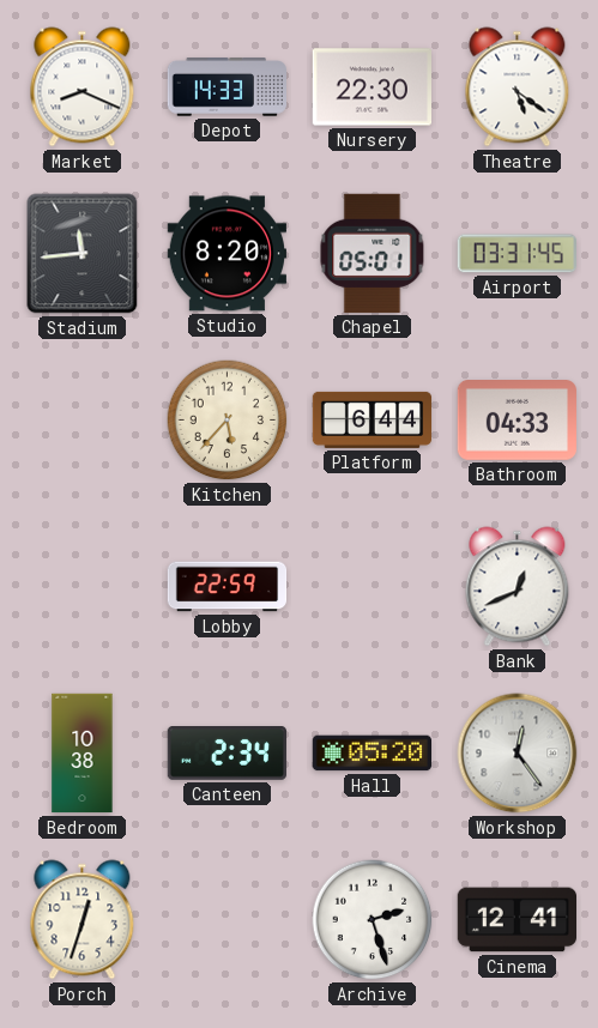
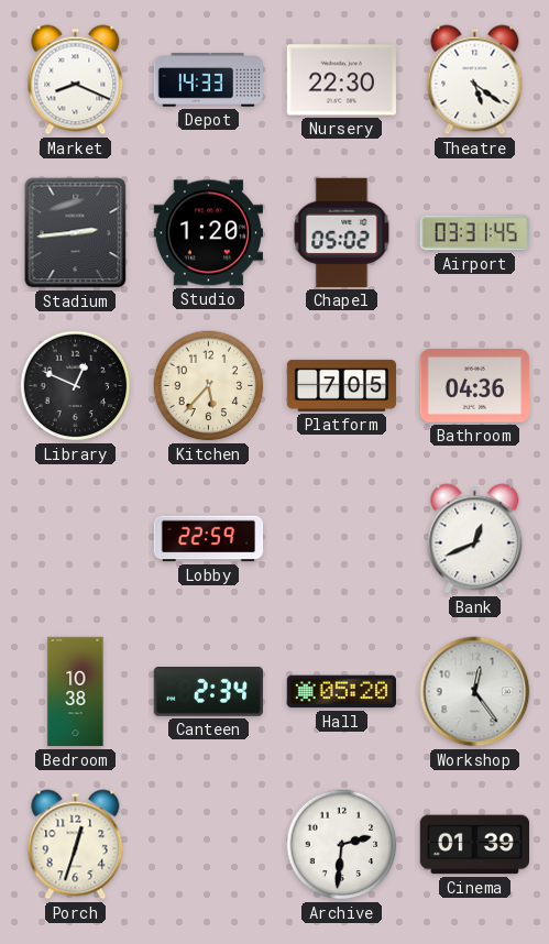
Stadium: 11:44 -> 2:44 (76, 233)
Studio: 8:20 -> 1:20 (208, 233)
Chapel: 05:01 -> 05:02 (342, 232)
Library: none -> 12:49 (76, 386)
Platform: 6:44 -> 7:05 (342, 385)
Bathroom: 04:33 -> 04:36 (474, 386)
Archive: 2:27 -> 2:31 (342, 845)
Cinema: 12:41 -> 01:39 (474, 845)
